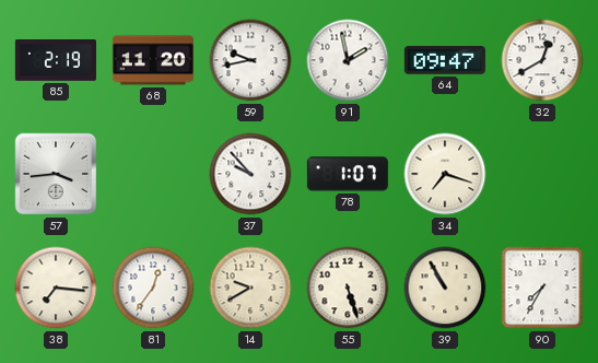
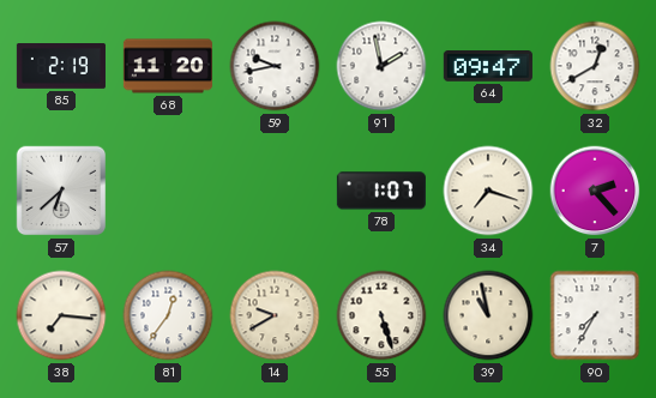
57: 3:44 -> 6:38 (61, 191)
37: 9:53 -> none (250, 174)
7: none -> 2:23 (595, 191)
39: 10:55 -> 10:58 (488, 315)
